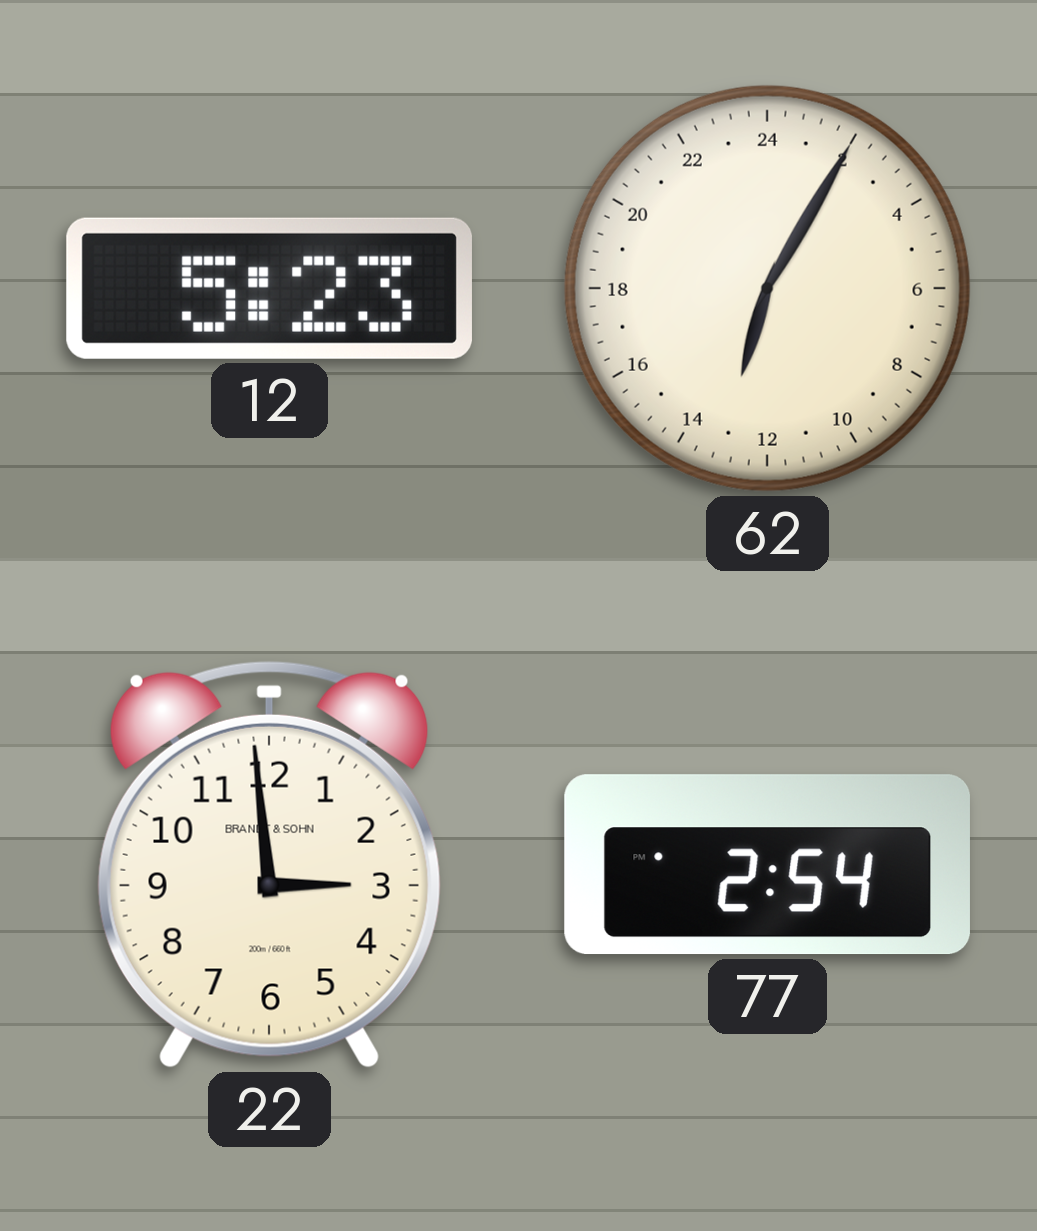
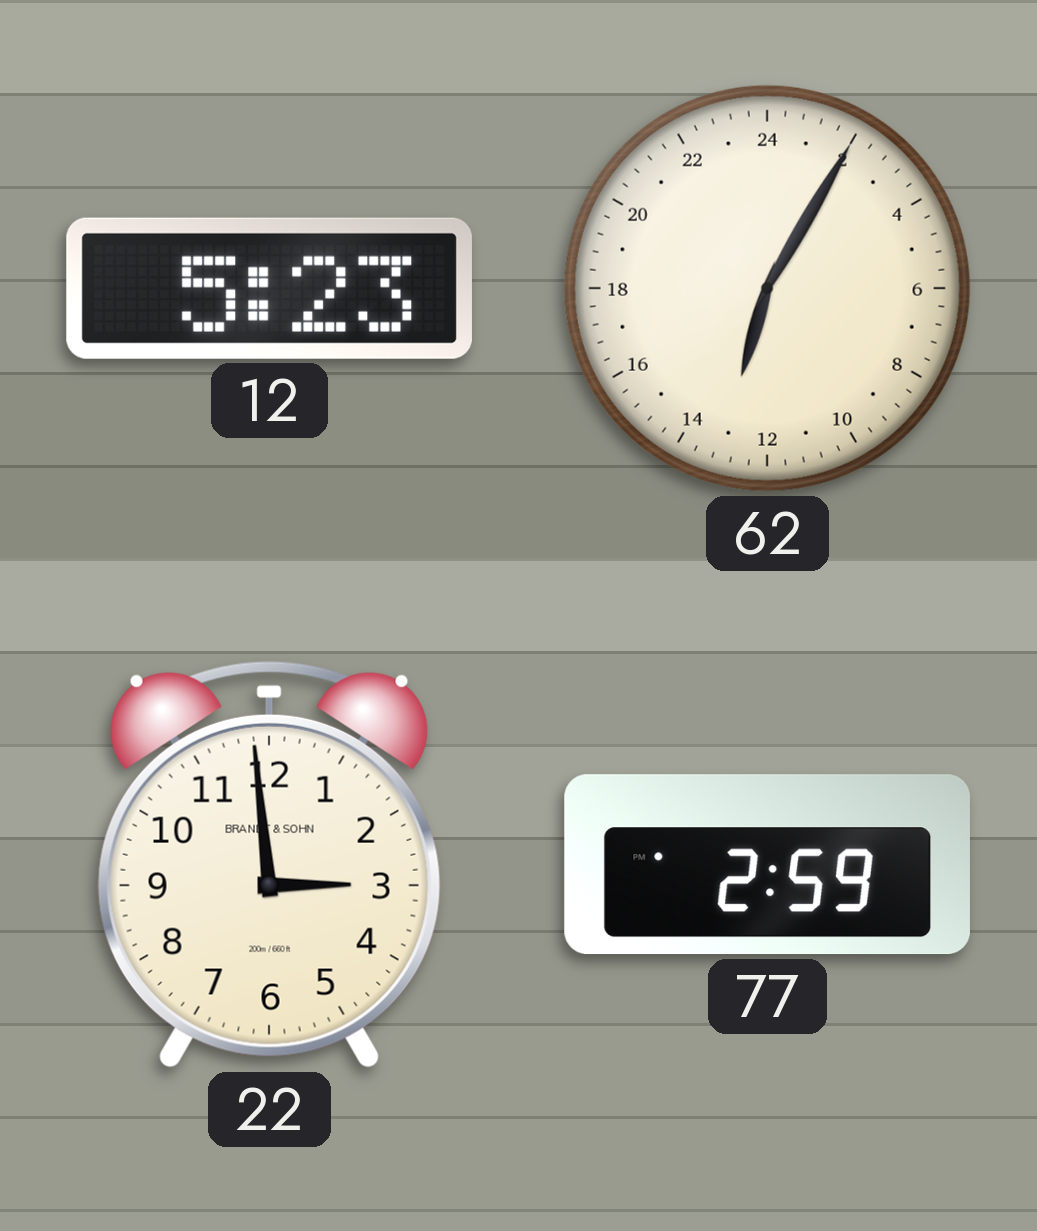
77: 2:54 -> 2:59 (767, 865)
